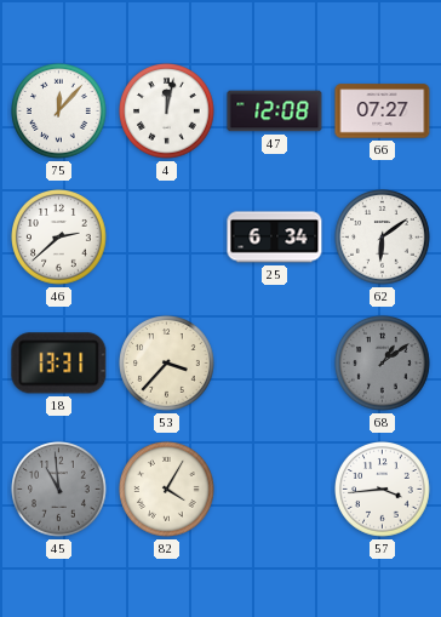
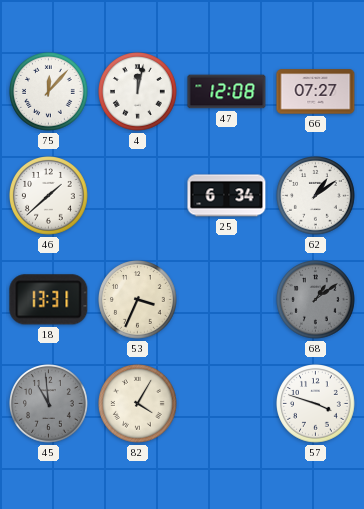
46: 2:38 -> 1:38 (49, 196)
62: 6:09 -> 1:09 (316, 196)
53: 3:37 -> 3:34 (138, 300)
57: 3:44 -> 3:48 (316, 404)
